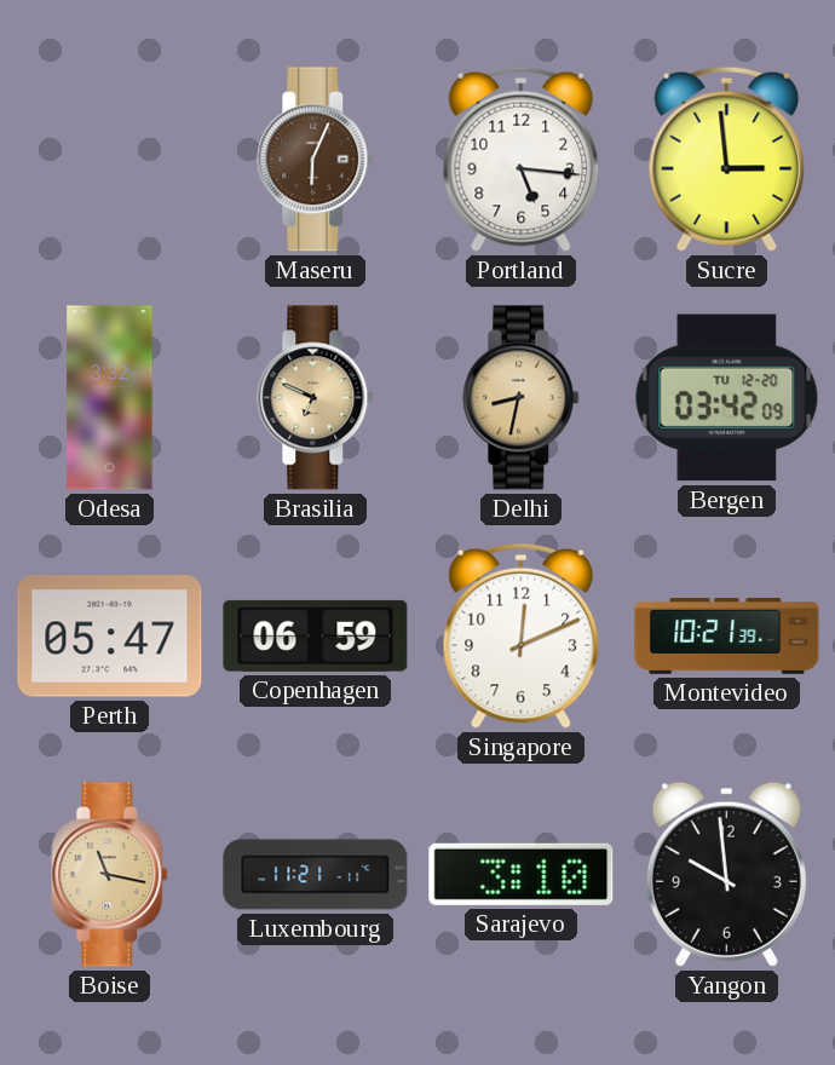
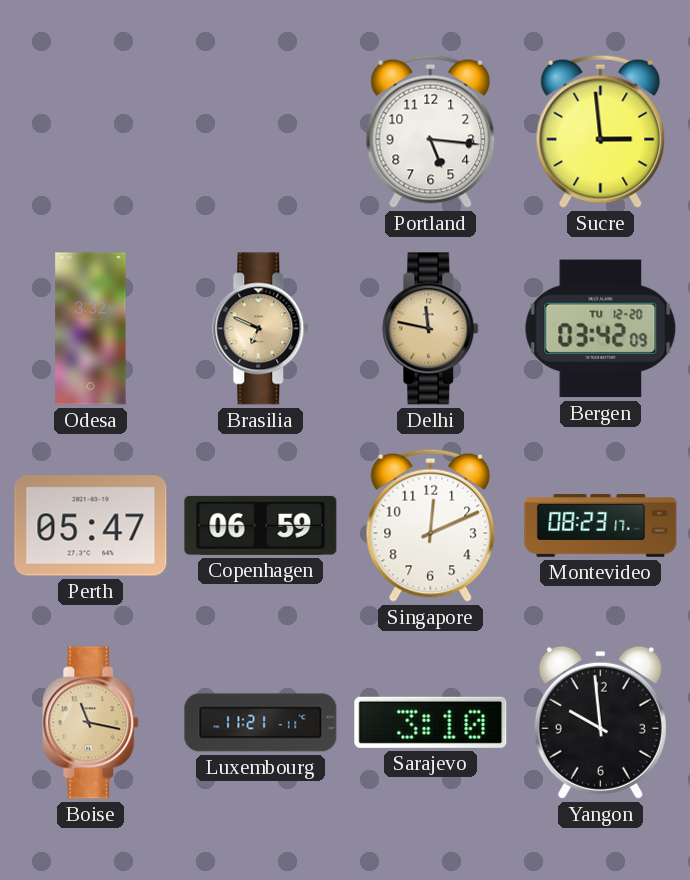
Maseru: 6:04 -> none (316, 160)
Delhi: 8:32 -> 11:47 (431, 329)
Montevideo: 10:21 -> 08:23 (601, 526)
